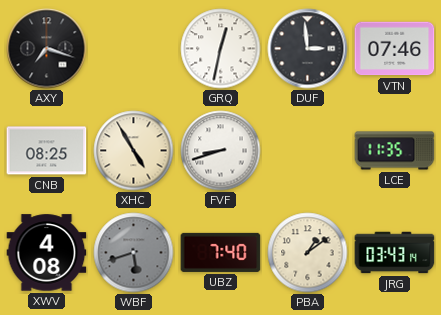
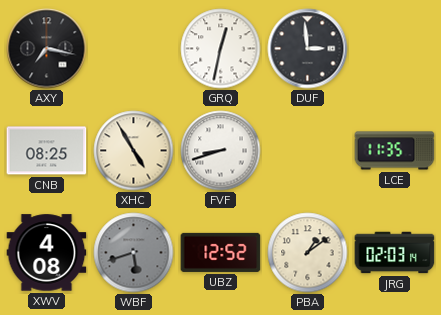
AXY: 7:18 -> 7:17 (47, 49)
VTN: 07:46 -> none (395, 49)
UBZ: 7:40 -> 12:52 (221, 252)
JRG: 03:43 -> 02:03 (395, 253)
